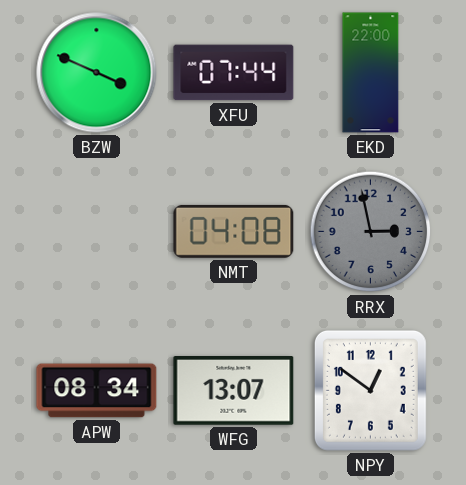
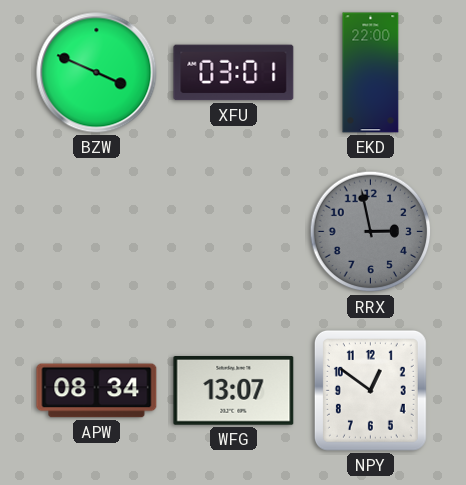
XFU: 07:44 -> 03:01 (234, 73)
NMT: 04:08 -> none (234, 231)
